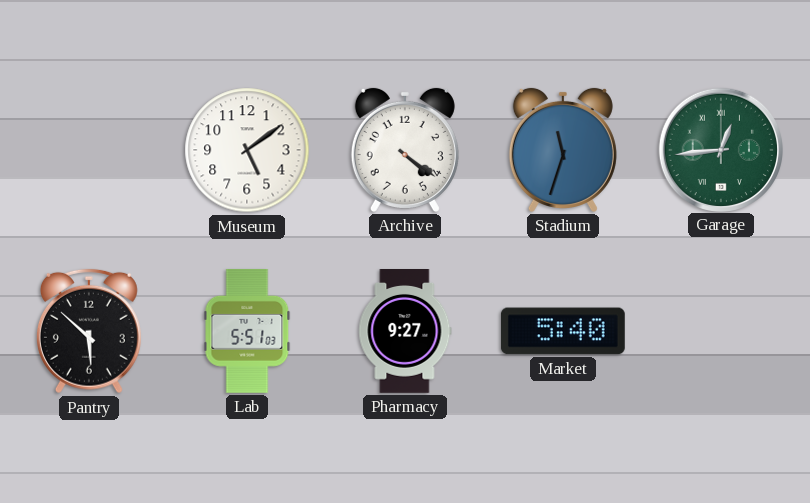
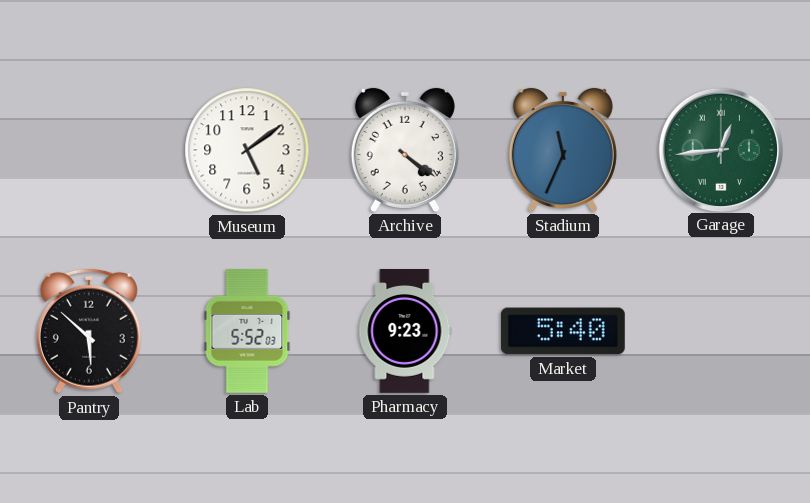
Stadium: 11:33 -> 11:34 (563, 150)
Lab: 5:51 -> 5:52 (247, 331)
Pharmacy: 9:27 -> 9:23 (405, 332)
